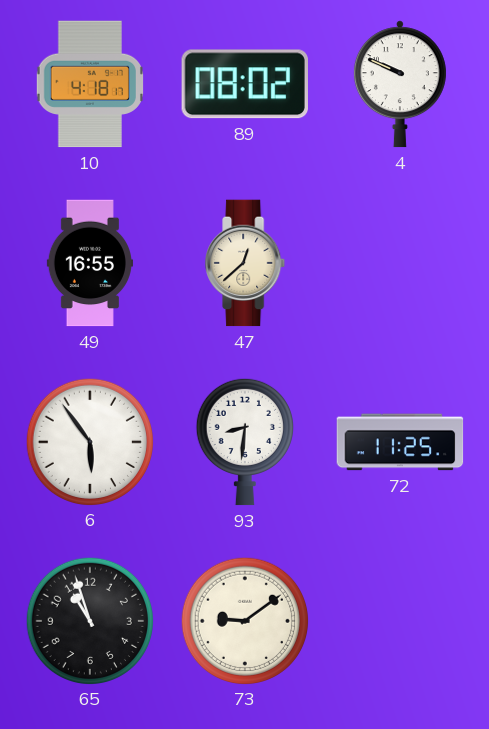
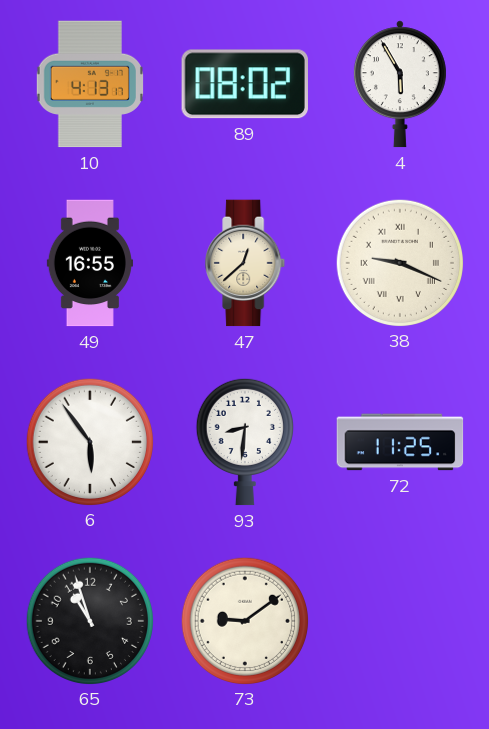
10: 4:18 -> 4:13 (90, 84)
4: 9:49 -> 5:55 (400, 84)
38: none -> 9:19 (399, 262)
